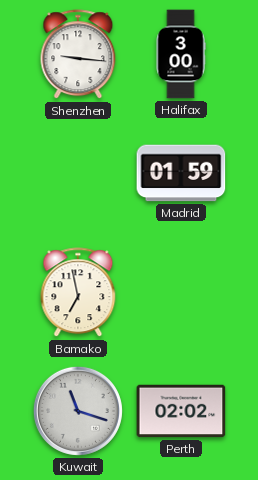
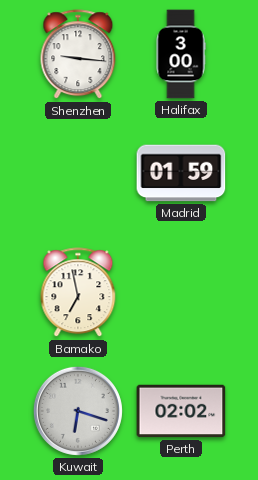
Kuwait: 11:18 -> 6:18 (78, 411)
